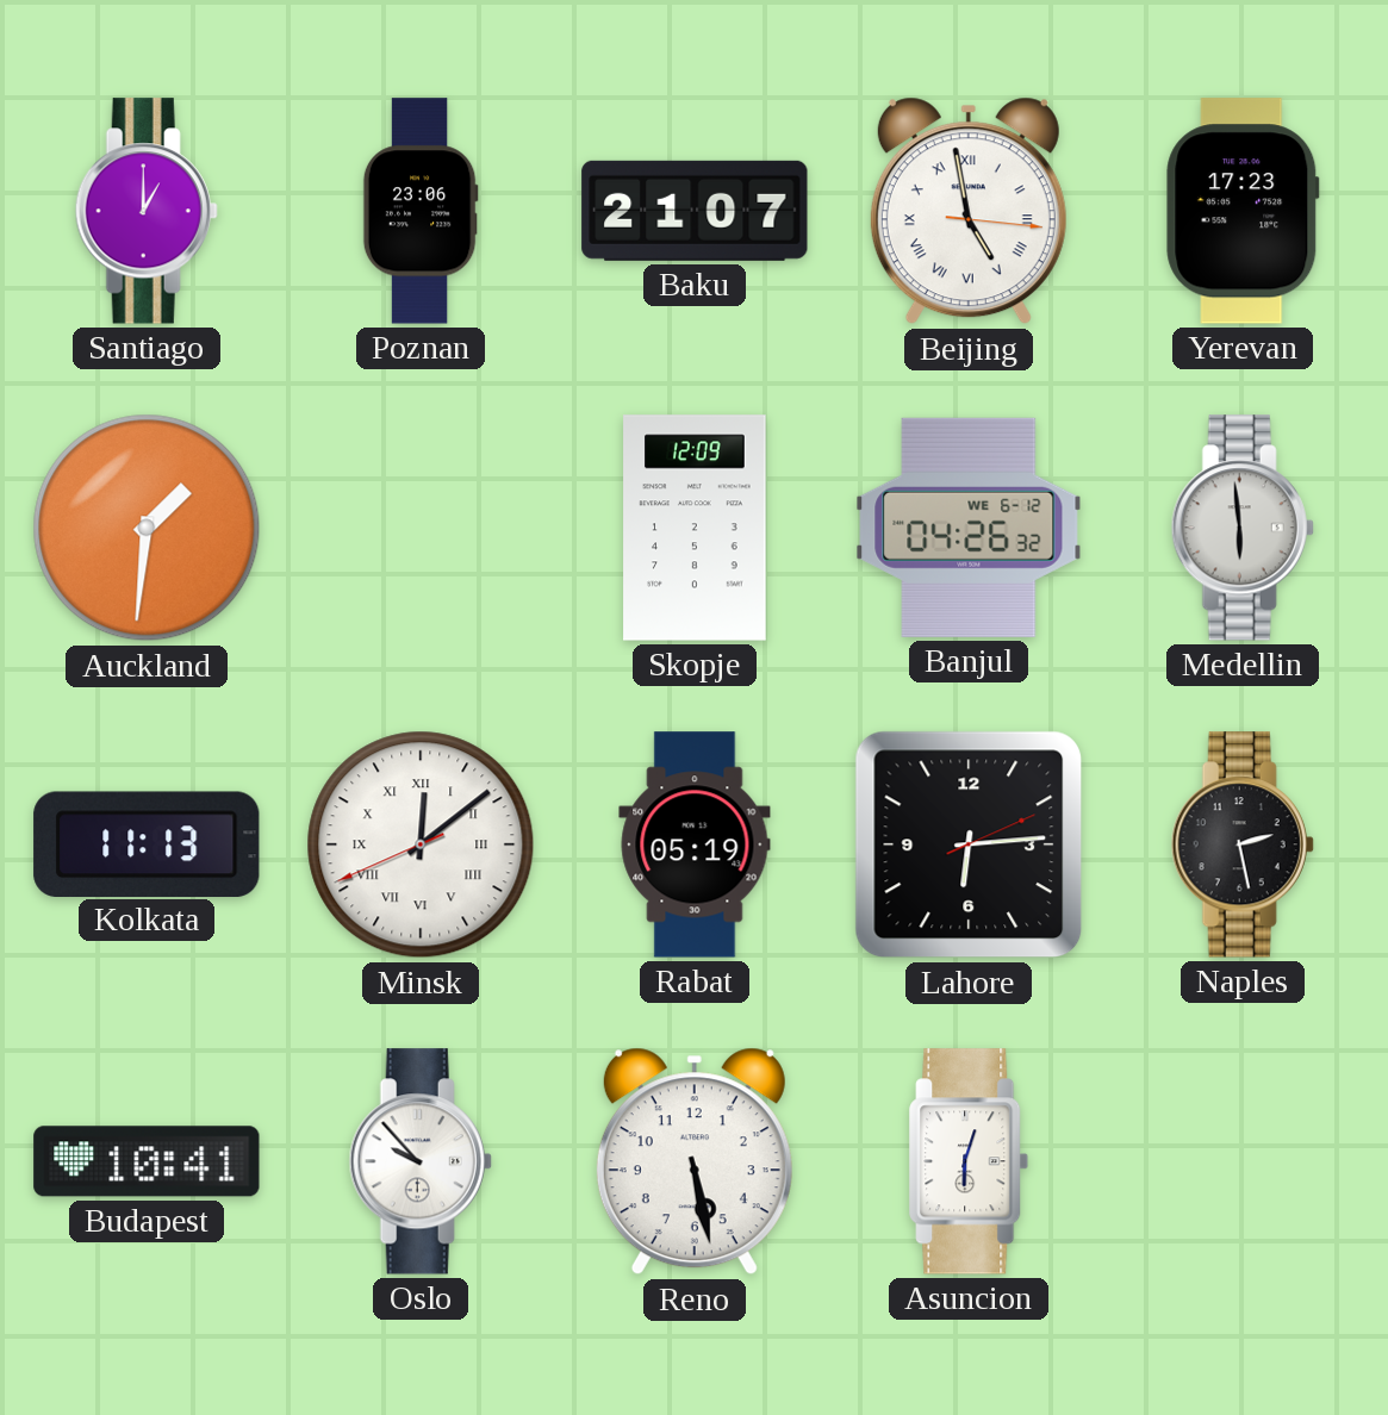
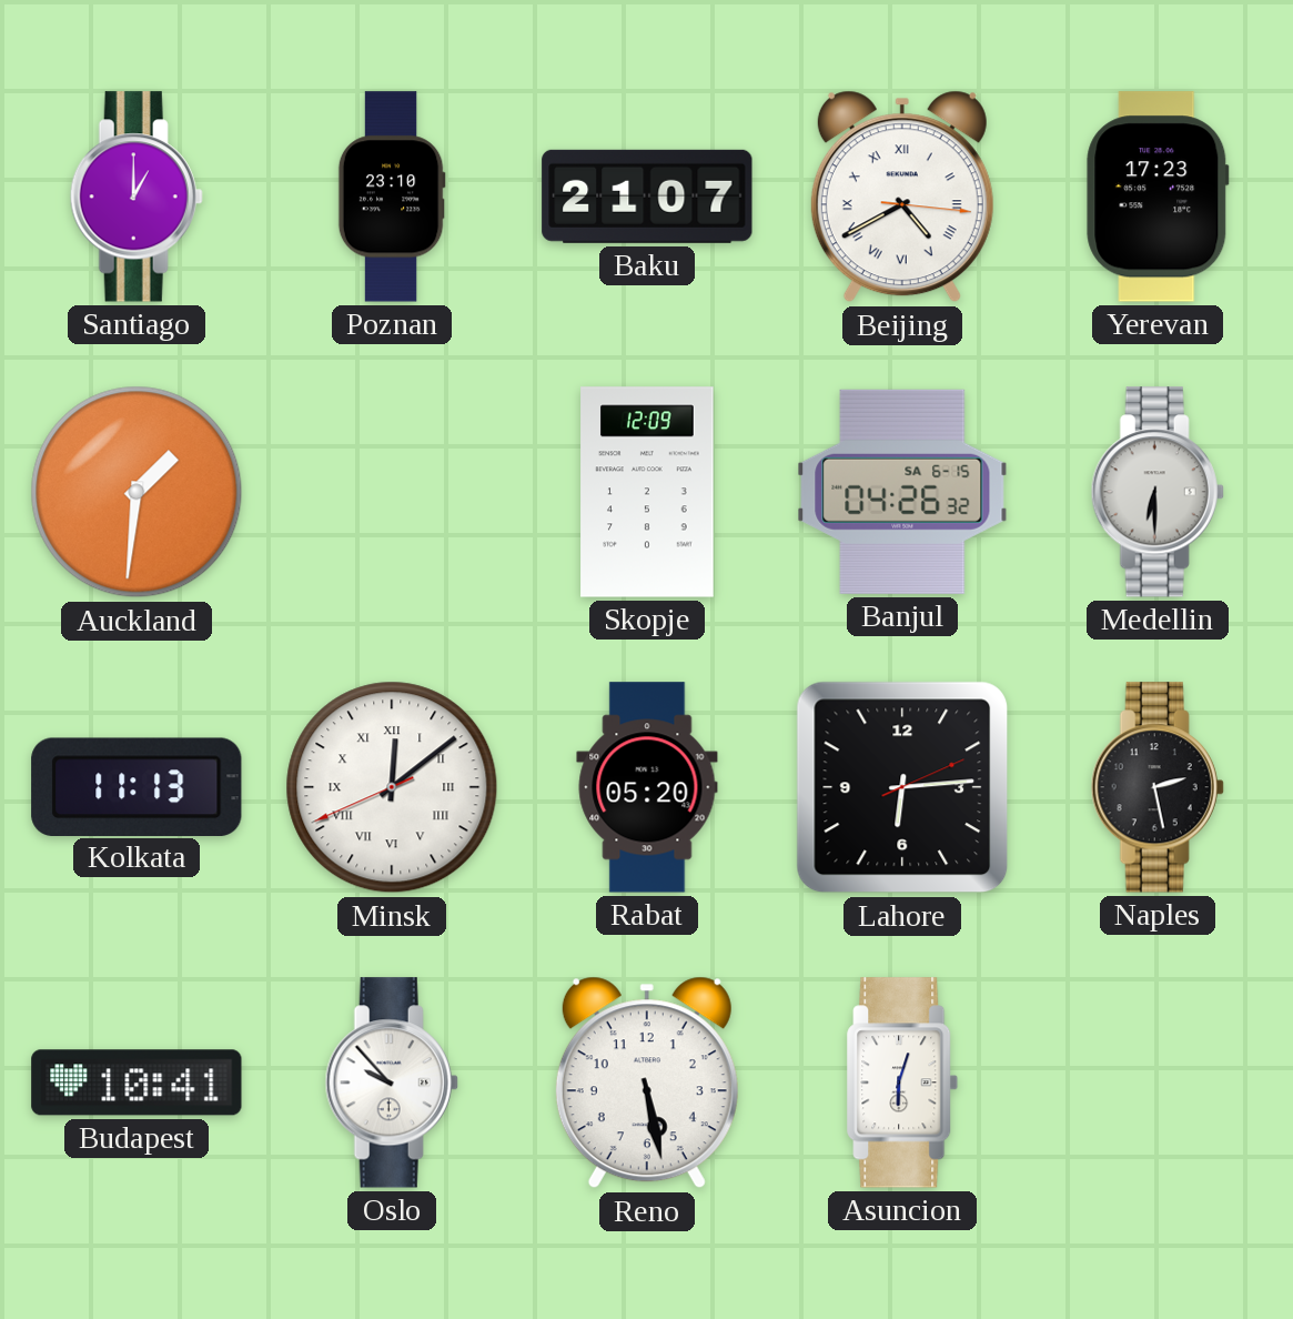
Poznan: 23:06 -> 23:10 (392, 197)
Beijing: 4:58 -> 4:40 (902, 197)
Banjul date: WE 6-12 -> SA 6-15 (902, 492)
Medellin: 5:59 -> 6:30 (1158, 492)
Rabat: 05:19 -> 05:20 (647, 787)
